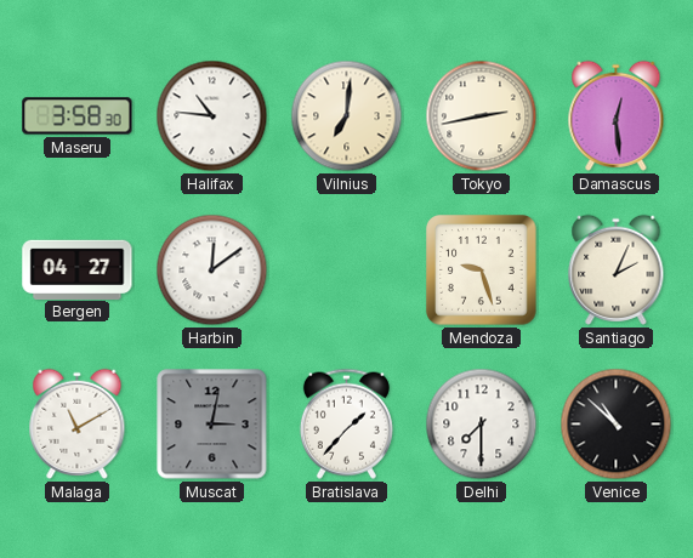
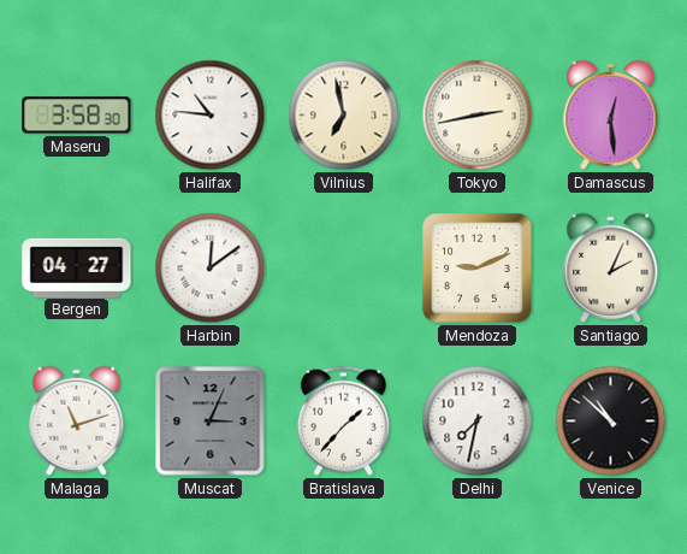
Vilnius: 7:01 -> 6:58 (344, 116)
Mendoza: 9:27 -> 9:11 (478, 269)
Malaga: 11:10 -> 11:12 (77, 420)
Muscat: 3:02 -> 3:04 (211, 422)
Delhi: 7:30 -> 7:32 (478, 422)
